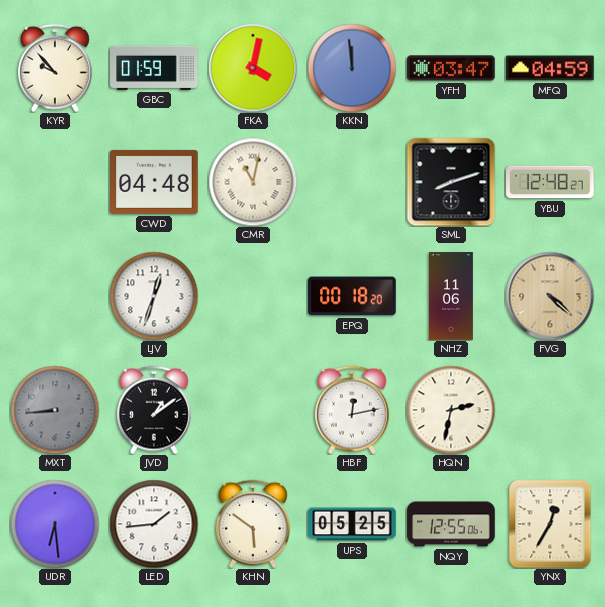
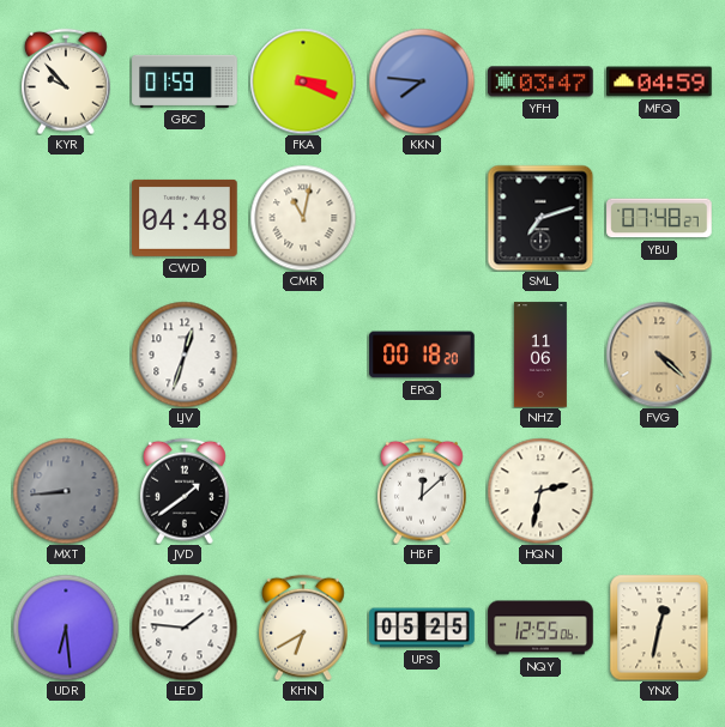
FKA: 4:02 -> 3:19 (303, 81)
KKN: 11:59 -> 7:46 (422, 81)
SML: 8:12 -> 7:12 (540, 218)
YBU: 12:48 -> 07:48 (659, 218)
JVD: 1:09 -> 1:39 (186, 491)
HBF: 12:13 -> 12:08 (423, 491)
LED: 1:44 -> 1:46 (185, 628)
KHN: 5:51 -> 6:40 (304, 628)
YNX: 12:35 -> 12:32 (659, 628)
